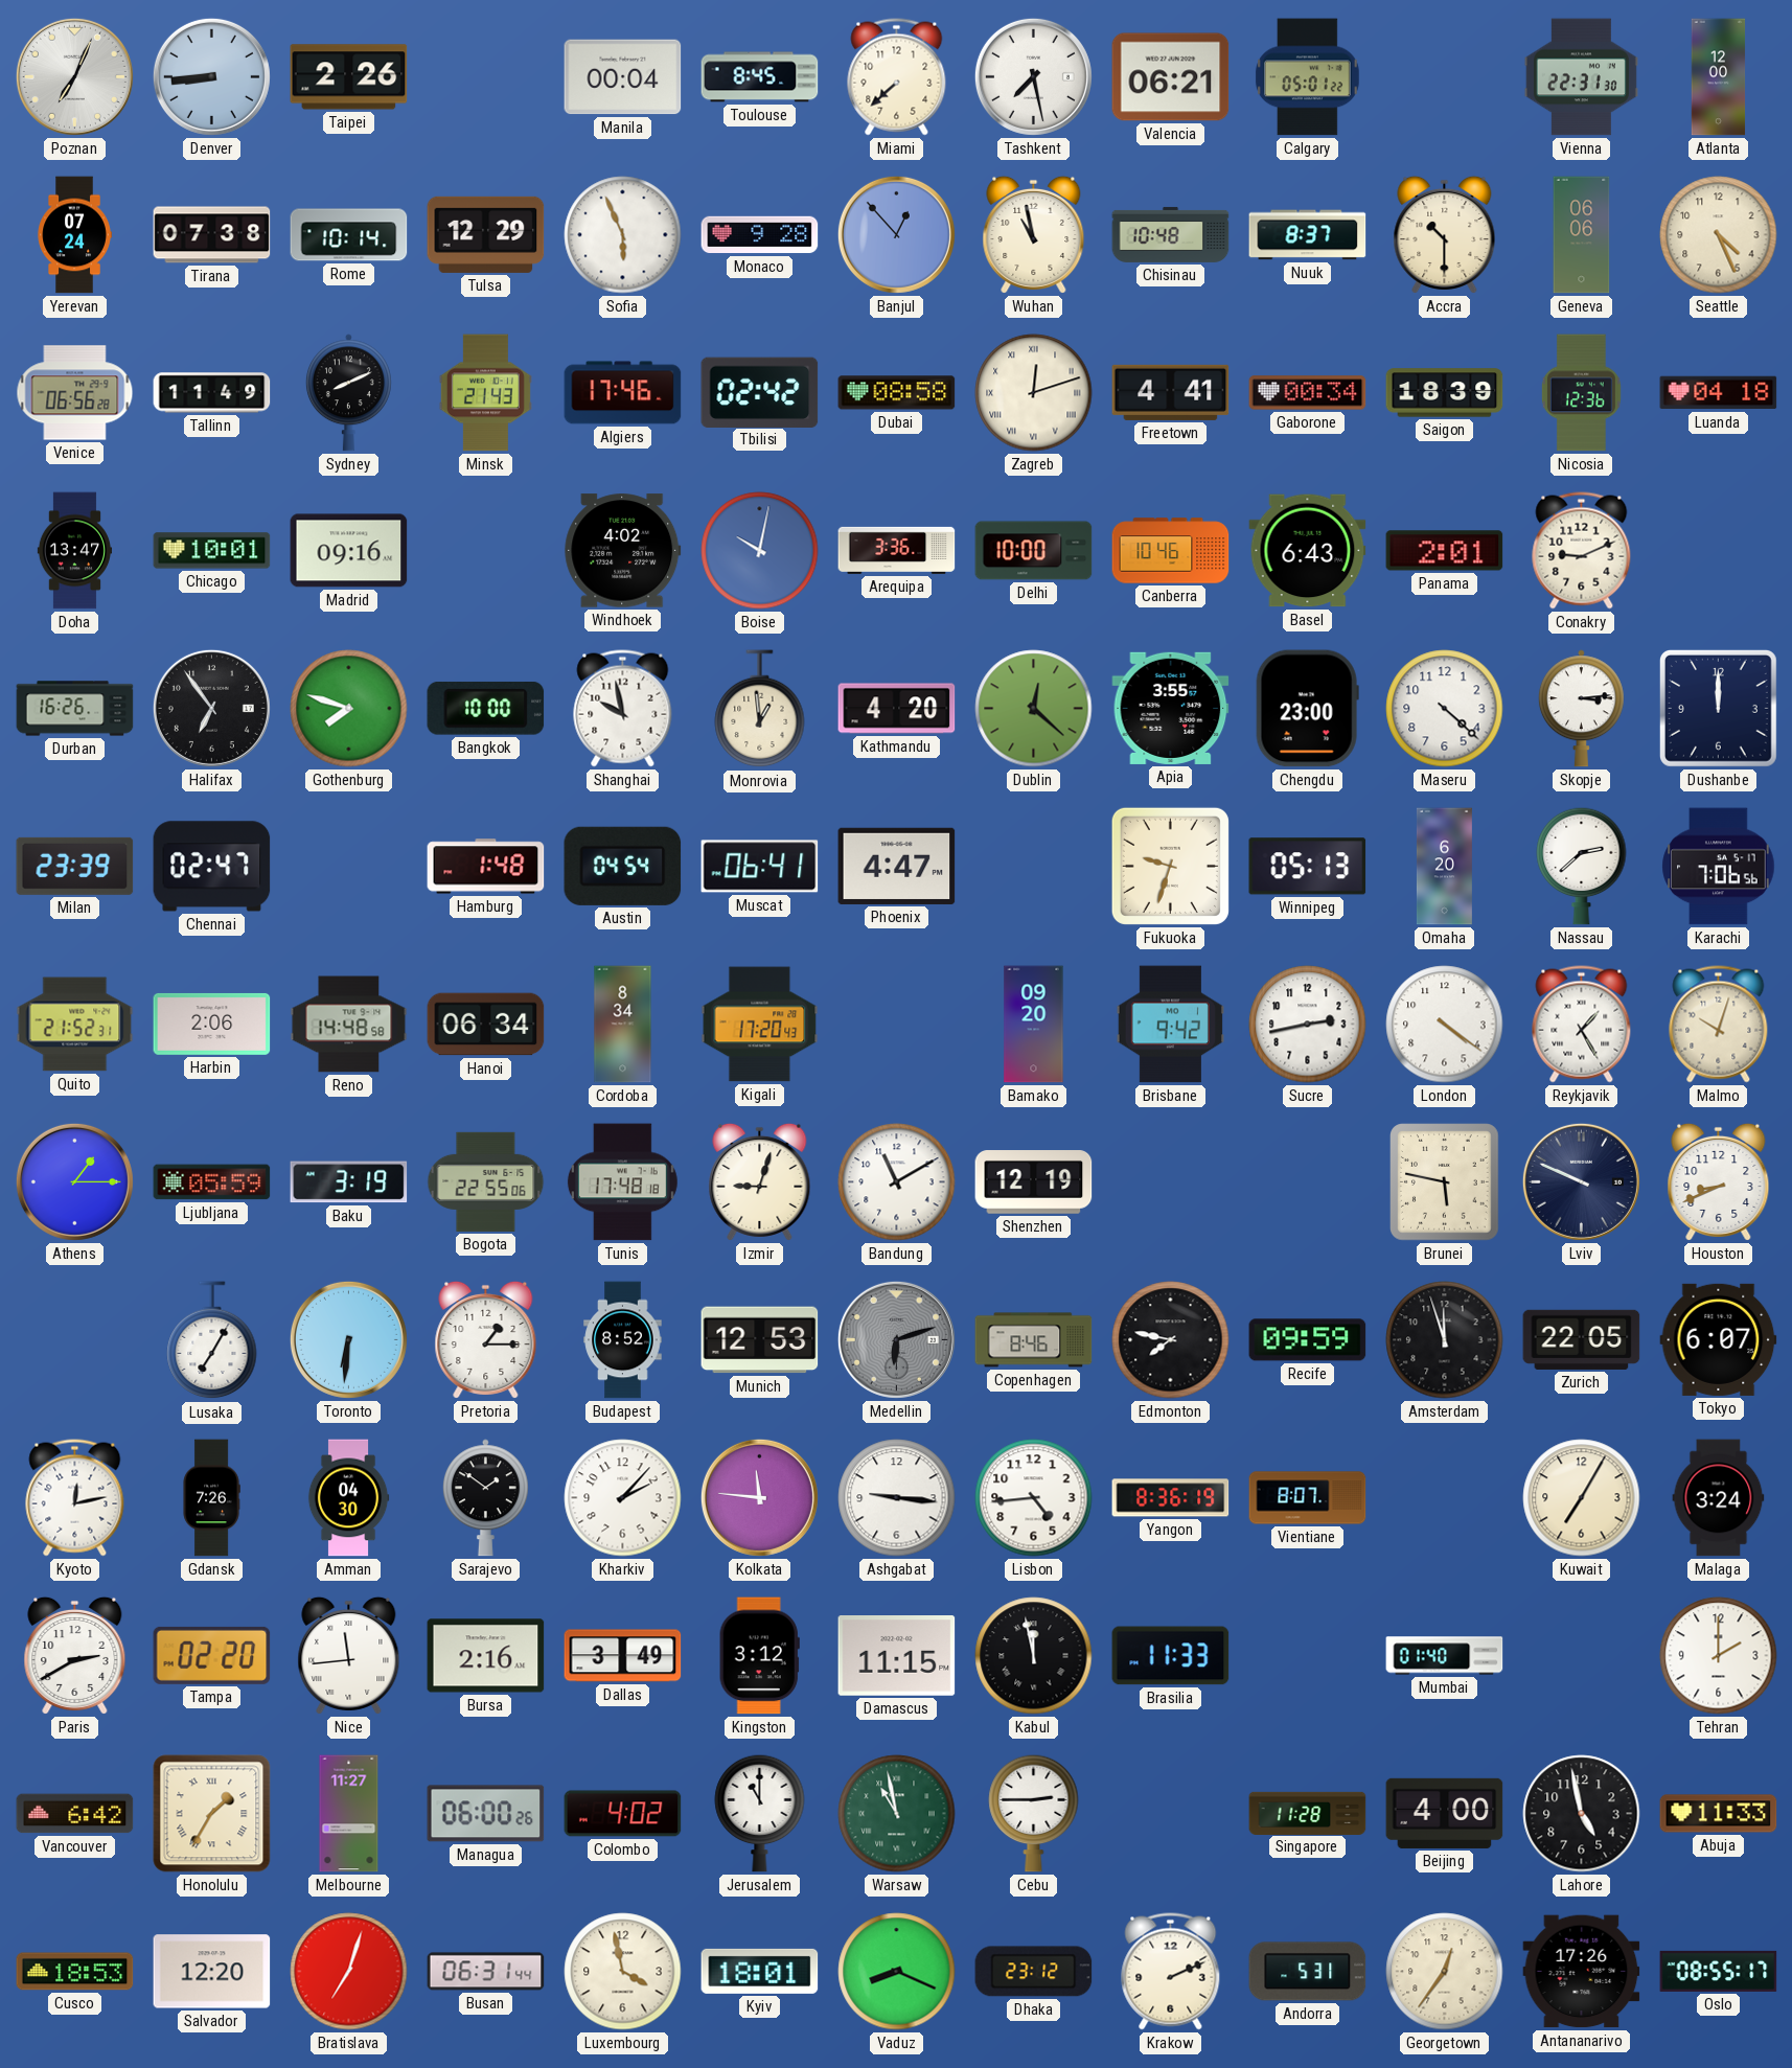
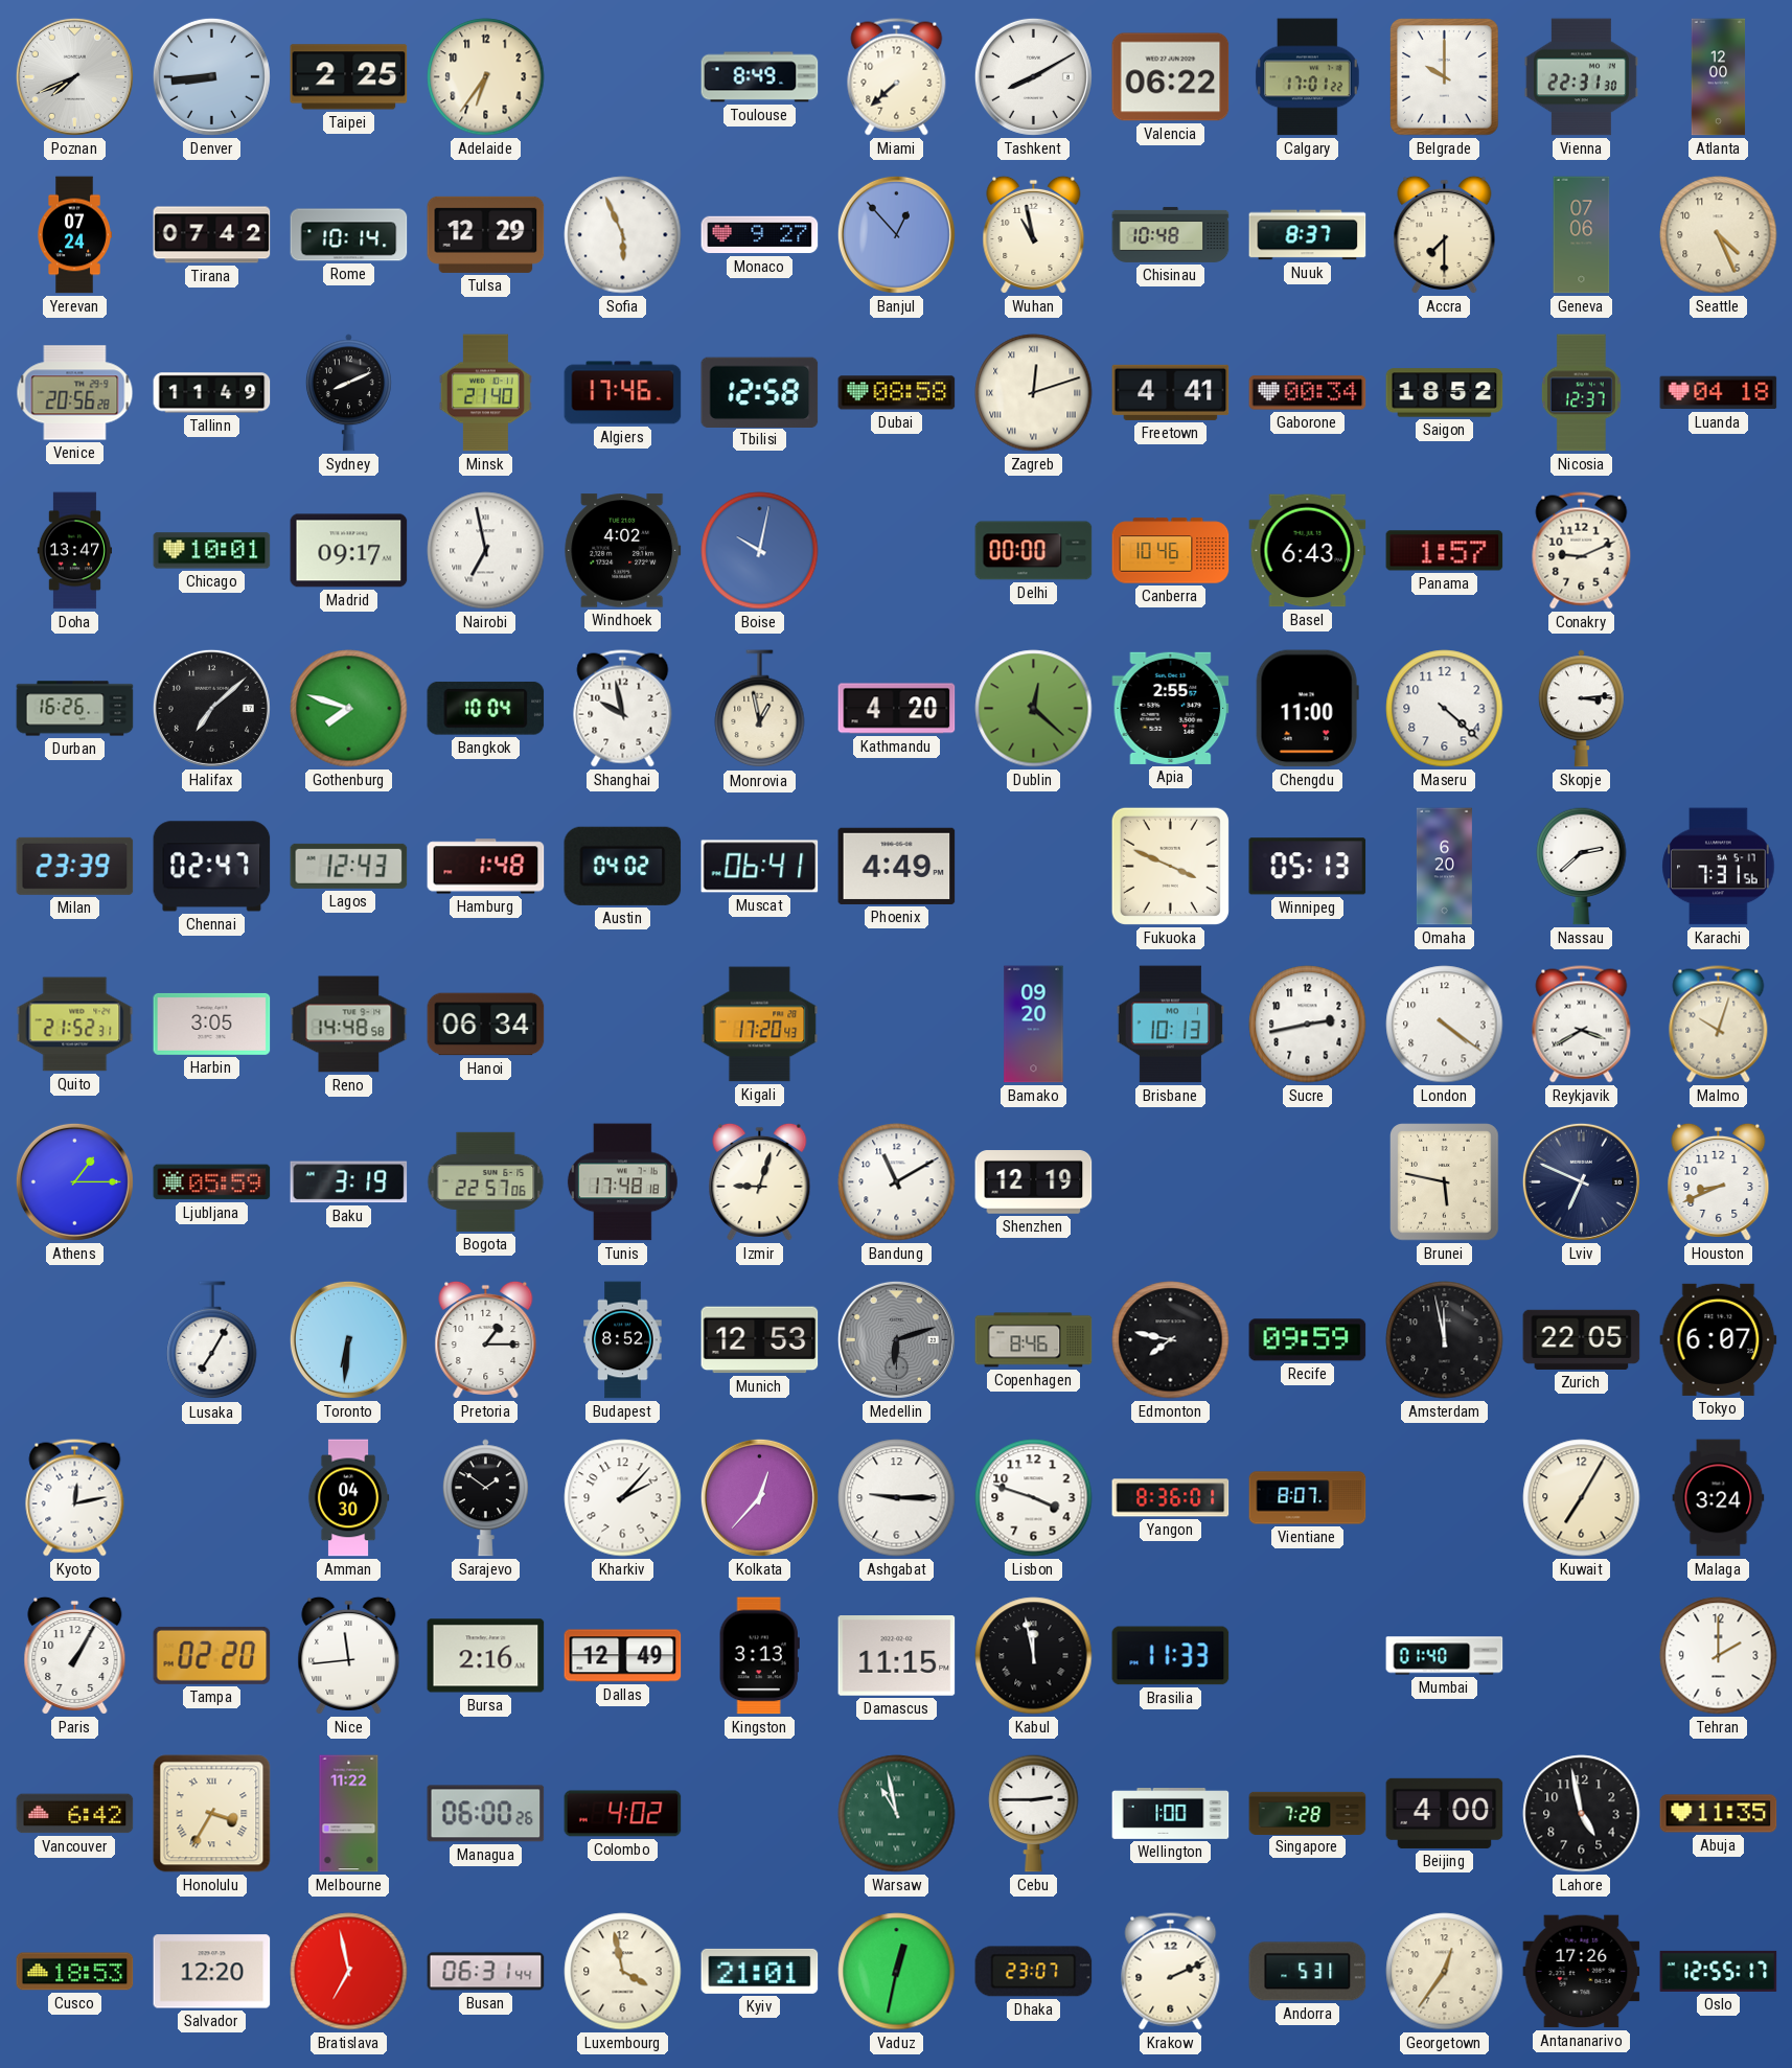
Poznan: 7:04 -> 7:41 (74, 76)
Taipei: 2:26 -> 2:25 (349, 77)
Adelaide: none -> 6:36 (486, 77)
Manila: 00:04 -> none (623, 77)
Toulouse: 8:45 -> 8:49 (760, 77)
Tashkent: 7:28 -> 8:10 (1033, 76)
Valencia: 06:21 -> 06:22 (1171, 77)
Calgary: 05:01 -> 17:01 (1307, 77)
Belgrade: none -> 10:00 (1445, 77)
Tirana: 07:38 -> 07:42 (212, 235)
Monaco: 9:28 -> 9:27 (760, 235)
Accra: 10:30 -> 7:30 (1445, 234)
Geneva: 06:06 -> 07:06 (1582, 235)
Venice: 06:56 -> 20:56 (75, 393)
Minsk: 21:43 -> 21:40 (485, 393)
Tbilisi: 02:42 -> 12:58 (760, 392)
Saigon: 18:39 -> 18:52 (1445, 393)
Nicosia: 12:36 -> 12:37 (1581, 393)
Madrid: 09:16 -> 09:17 (349, 551)
Nairobi: none -> 6:58 (486, 551)
Arequipa: 3:36 -> none (897, 550)
Delhi: 10:00 -> 00:00 (1034, 551)
Panama: 2:01 -> 1:57 (1445, 551)
Halifax: 6:54 -> 7:08 (211, 708)
Bangkok: 10:00 -> 10:04 (486, 709)
Monrovia: 12:59 -> 12:58 (760, 709)
Apia: 3:55 -> 2:55 (1171, 708)
Chengdu: 23:00 -> 11:00 (1307, 709)
Dushanbe: 12:00 -> none (1718, 708)
Lagos: none -> 12:43 (349, 866)
Austin: 04:54 -> 04:02 (623, 866)
Phoenix: 4:47 -> 4:49 (897, 866)
Fukuoka: 9:33 -> 3:49 (1170, 866)
Karachi: 7:06 -> 7:31 (1719, 867)
Harbin: 2:06 -> 3:05 (212, 1024)
Cordoba: 8:34 -> none (623, 1025)
Brisbane: 9:42 -> 10:13 (1170, 1025)
Reykjavik: 1:25 -> 3:40 (1582, 1025)
Bogota: 22:55 -> 22:57 (486, 1181)
Lviv: 9:49 -> 6:49 (1581, 1181)
Amsterdam: 11:57 -> 11:58 (1445, 1340)
Gdansk: 7:26 -> none (211, 1498)
Kolkata: 11:46 -> 12:37 (759, 1497)
Ashgabat: 9:16 -> 9:15 (897, 1498)
Lisbon: 4:44 -> 3:48 (1034, 1498)
Yangon: 8:36:19 -> 8:36:01 (1171, 1498)
Paris: 2:40 -> 1:05 (75, 1655)
Dallas: 3:49 -> 12:49 (623, 1656)
Kingston: 3:12 -> 3:13 (759, 1656)
Honolulu: 1:35 -> 3:35 (212, 1814)
Melbourne: 11:27 -> 11:22 (349, 1814)
Jerusalem: 11:00 -> none (760, 1813)
Wellington: none -> 1:00 (1171, 1814)
Singapore: 11:28 -> 7:28 (1308, 1813)
Abuja: 11:33 -> 11:35 (1719, 1814)
Bratislava: 7:03 -> 6:58 (349, 1972)
Kyiv: 18:01 -> 21:01 (760, 1971)
Vaduz: 8:19 -> 12:32 (897, 1972)
Dhaka: 23:12 -> 23:07 (1034, 1972)
Oslo: 08:55 -> 12:55 (1719, 1971)
